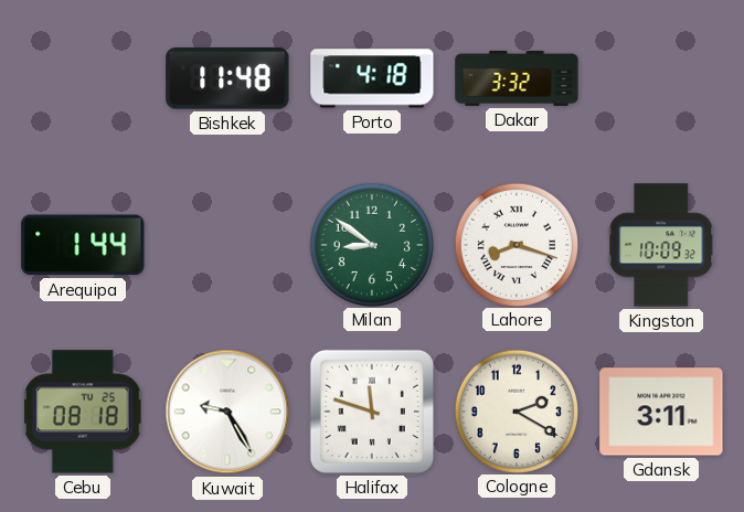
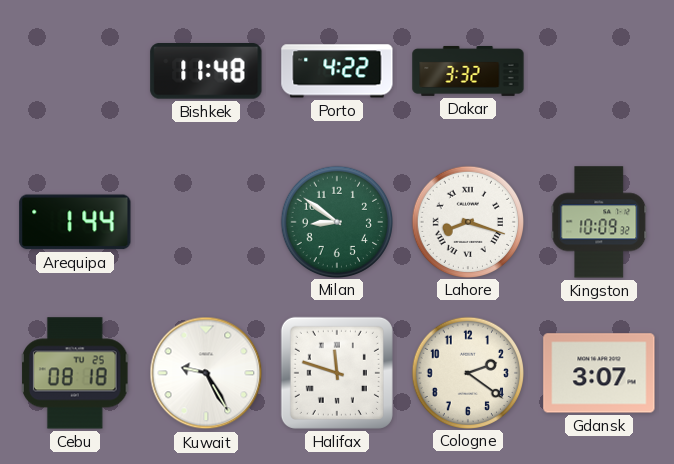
Porto: 4:18 -> 4:22 (337, 71)
Cologne: 2:20 -> 2:21 (467, 372)
Gdansk: 3:11 -> 3:07 (599, 373)
